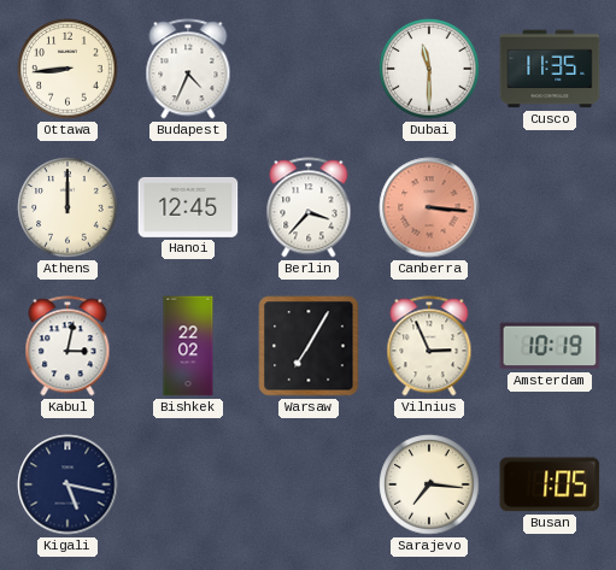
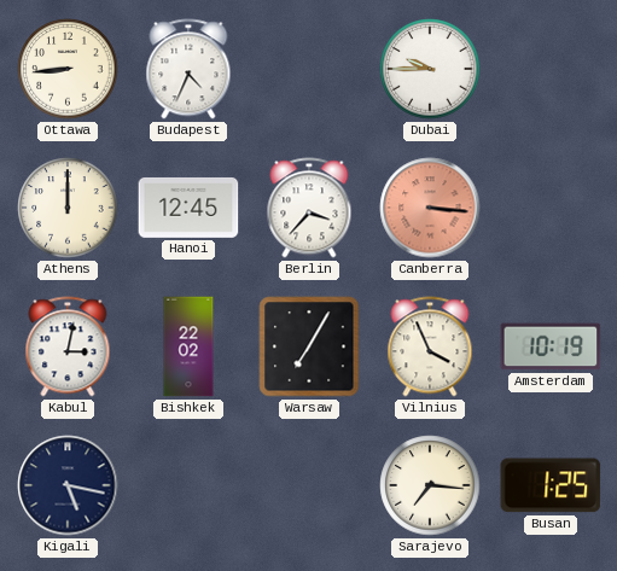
Dubai: 11:30 -> 9:45 (430, 69)
Cusco: 11:35 -> none (550, 69)
Vilnius: 2:56 -> 3:56 (430, 346)
Busan: 1:05 -> 1:25 (551, 485)
